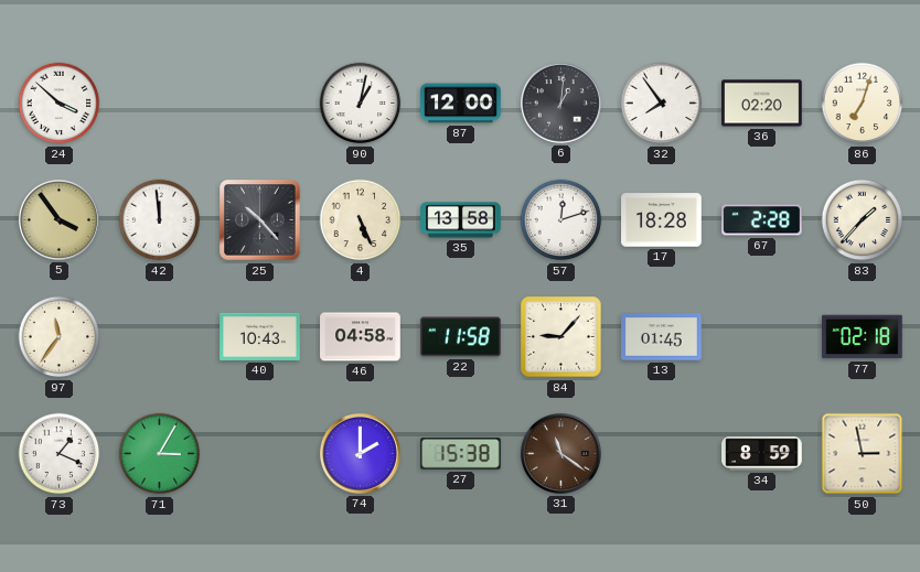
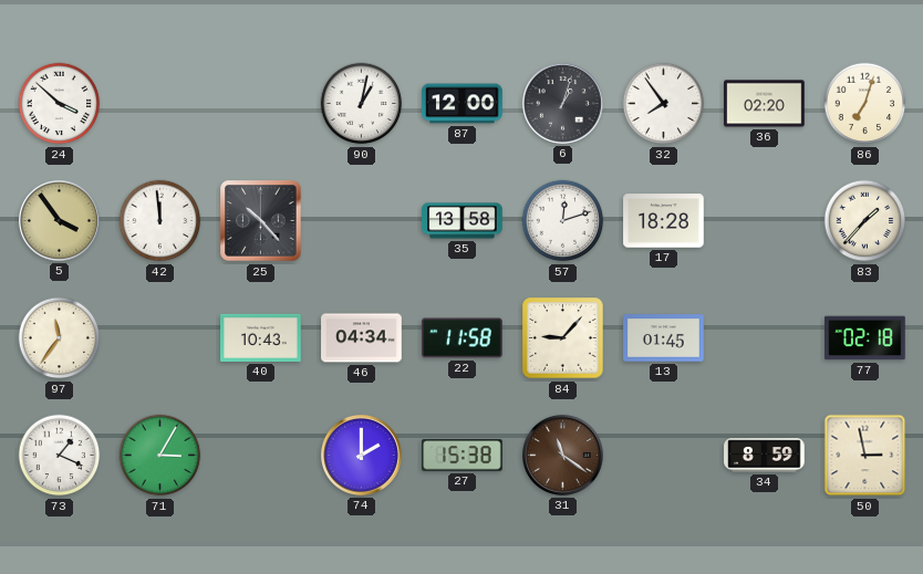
6: 1:01 -> 1:03 (562, 103)
4: 5:26 -> none (361, 220)
67: 2:28 -> none (762, 220)
46: 04:58 -> 04:34 (362, 338)
